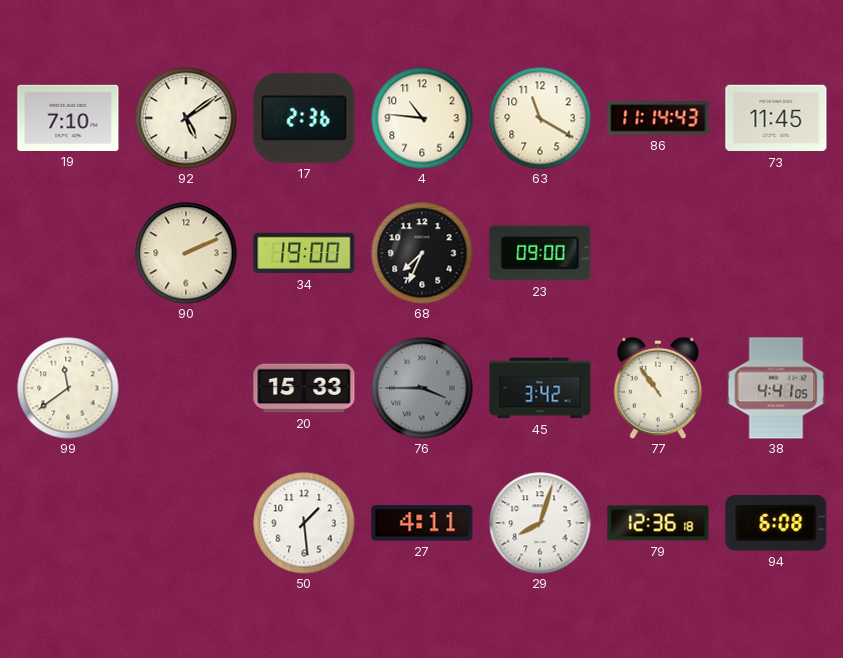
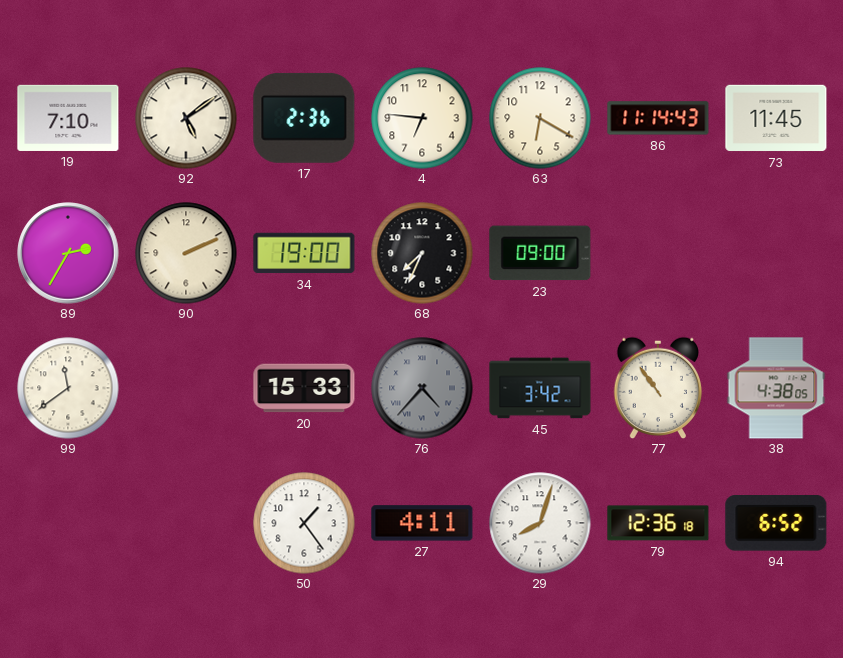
4: 10:46 -> 6:46 (422, 118)
63: 11:20 -> 6:20 (540, 118)
89: none -> 2:35 (68, 253)
76: 3:45 -> 4:37 (422, 388)
38: 4:41 -> 4:38 (776, 388)
50: 1:29 -> 1:24 (304, 523)
94: 6:08 -> 6:52 (776, 523)
